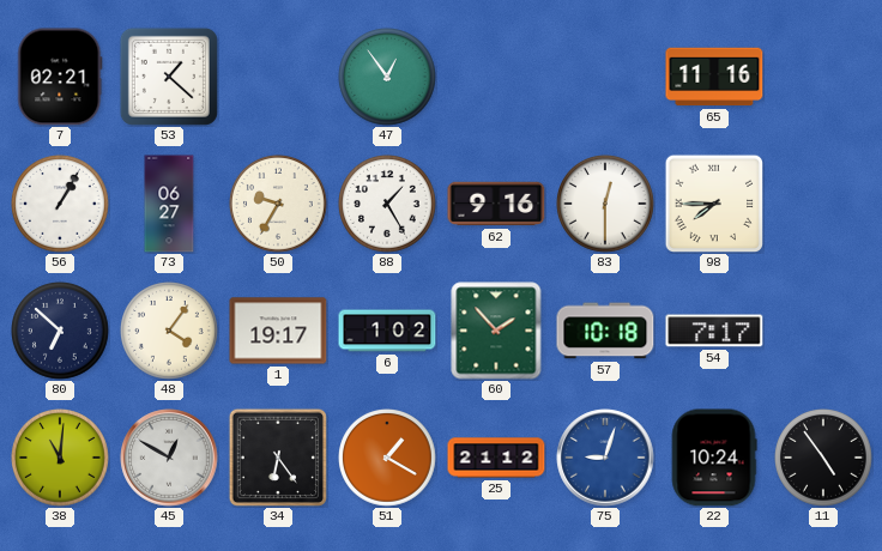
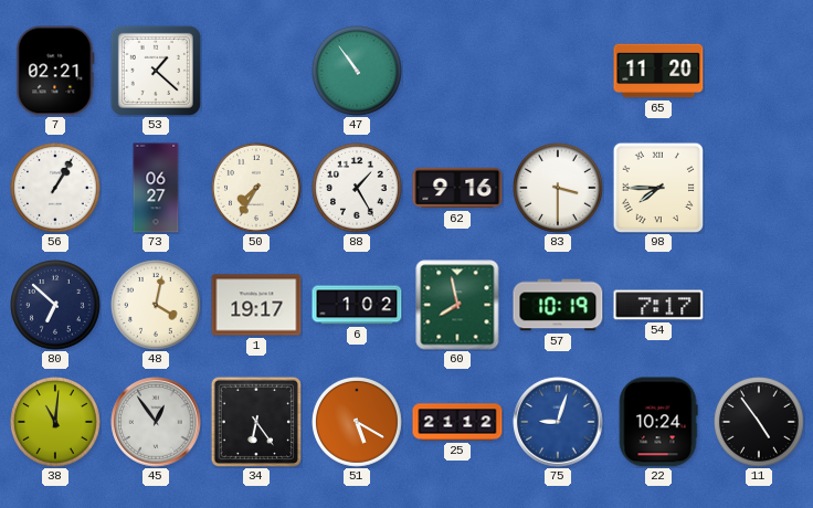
47: 12:54 -> 10:54 (358, 72)
65: 11:16 -> 11:20 (658, 71)
50: 9:35 -> 7:35 (257, 189)
83: 12:30 -> 3:30 (559, 189)
48: 4:06 -> 4:02 (157, 306)
60: 1:53 -> 7:58 (457, 305)
57: 10:18 -> 10:19 (558, 305)
45: 12:50 -> 12:54 (156, 422)
51: 1:20 -> 5:20 (358, 423)
